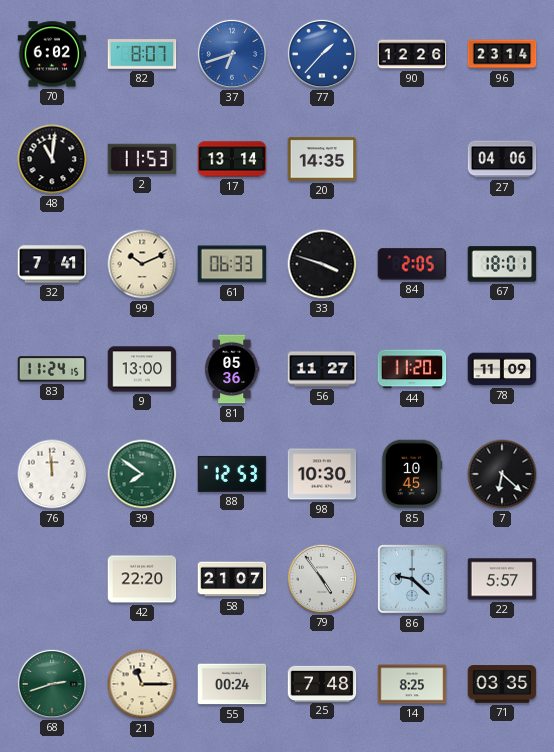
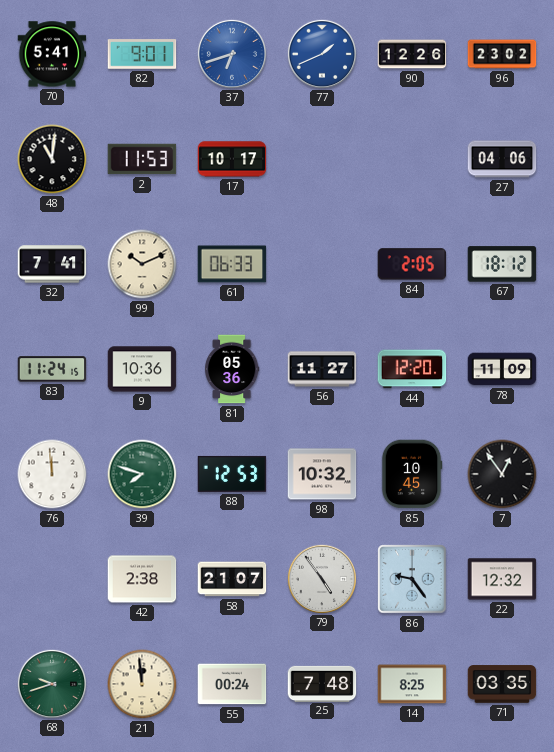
70: 6:02 -> 5:41 (52, 54)
82: 8:07 -> 9:01 (142, 54)
77: 1:37 -> 1:41 (321, 53)
96: 23:14 -> 23:02 (502, 54)
17: 13:14 -> 10:17 (232, 159)
20: 14:35 -> none (322, 159)
33: 3:48 -> none (322, 264)
67: 18:01 -> 18:12 (502, 264)
9: 13:00 -> 10:36 (142, 369)
44: 11:20 -> 12:20 (412, 369)
39: 7:51 -> 7:48 (142, 474)
98: 10:30 -> 10:32 (322, 474)
7: 6:22 -> 12:54 (502, 474)
42: 22:20 -> 2:38 (142, 579)
86: 9:22 -> 9:24 (412, 579)
22: 5:57 -> 12:32 (502, 579)
68: 2:42 -> 9:42 (51, 683)
21: 11:15 -> 11:59 (142, 684)
